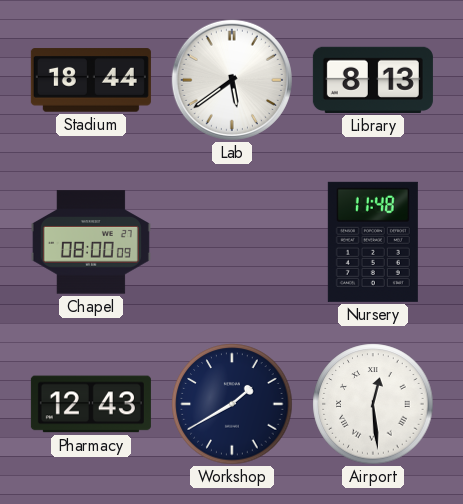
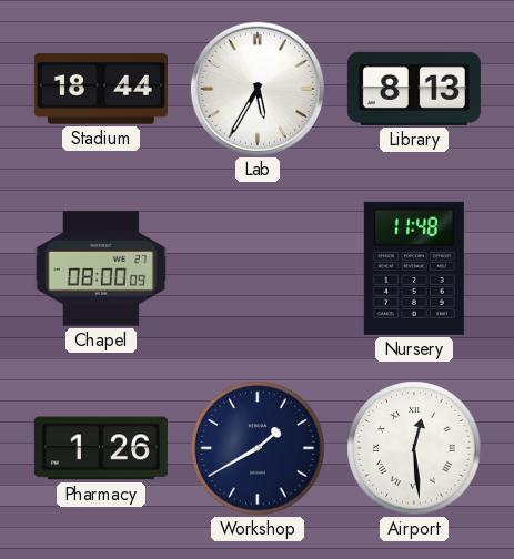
Lab: 5:39 -> 5:35 (258, 89)
Pharmacy: 12:43 -> 1:26 (101, 448)
